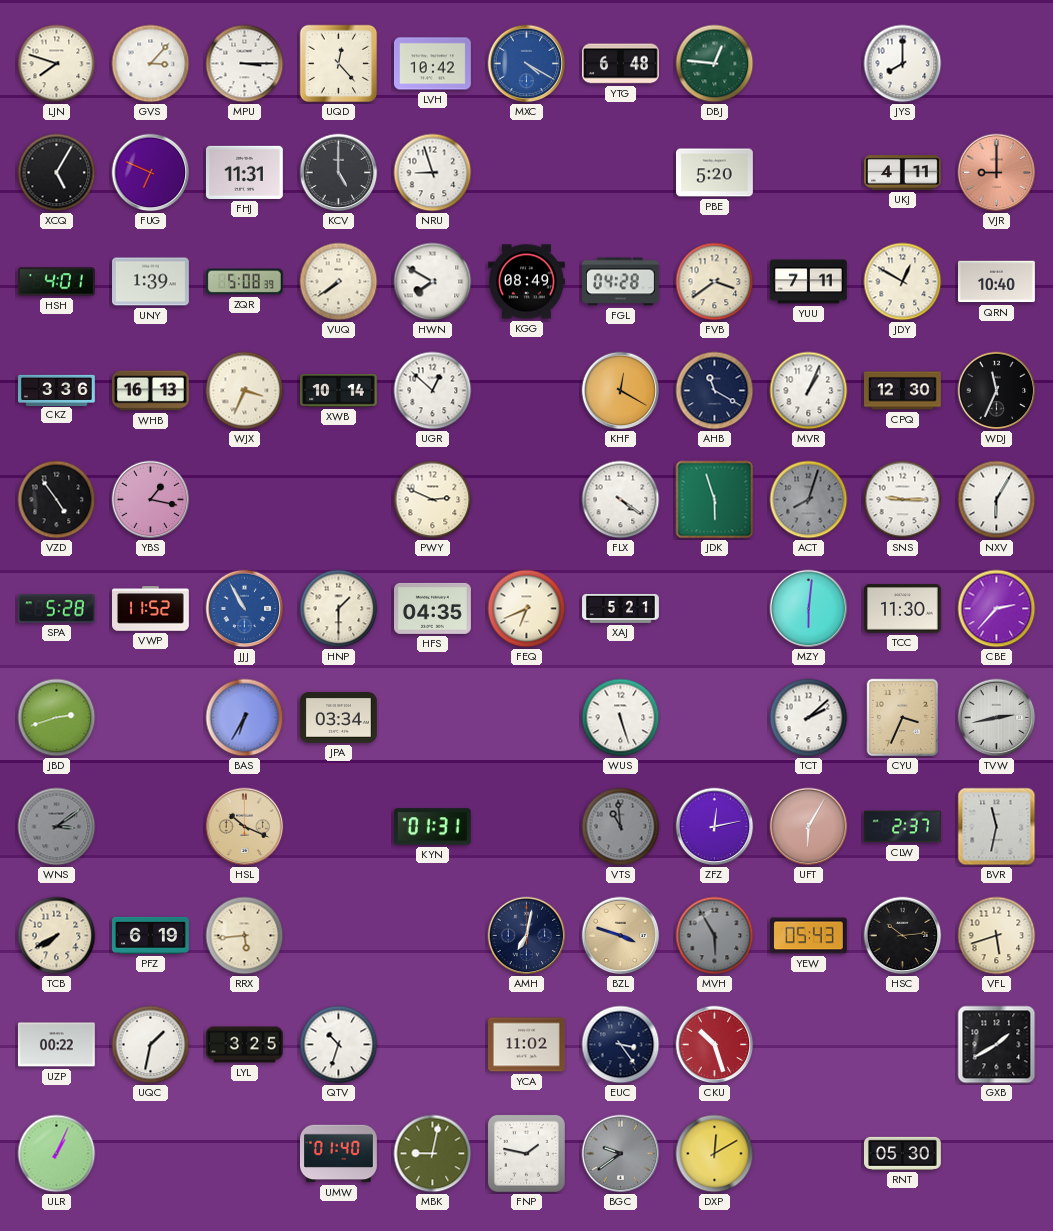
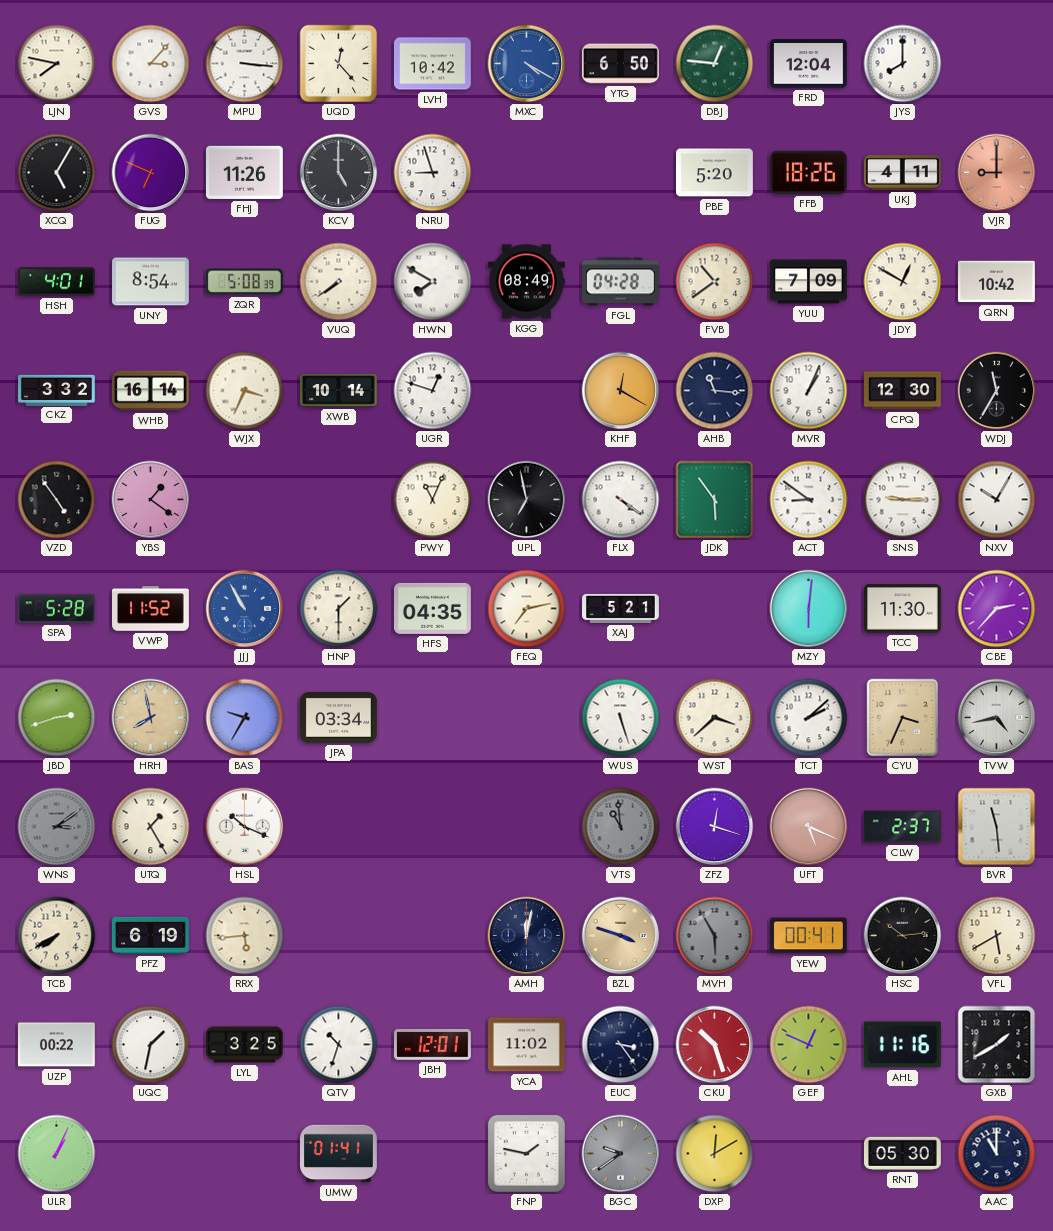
LJN: 7:48 -> 7:47 (57, 64)
MPU: 3:15 -> 3:16 (245, 64)
YTG: 6:48 -> 6:50 (621, 64)
FRD: none -> 12:04 (809, 64)
FHJ: 11:31 -> 11:26 (244, 172)
FFB: none -> 18:26 (808, 172)
UNY: 1:39 -> 8:54 (151, 282)
FVB: 3:39 -> 10:39 (715, 282)
YUU: 7:11 -> 7:09 (809, 282)
QRN: 10:40 -> 10:42 (997, 282)
CKZ: 3:36 -> 3:32 (57, 390)
WHB: 16:13 -> 16:14 (151, 391)
UGR: 12:52 -> 12:48 (433, 391)
AHB: 11:20 -> 11:16 (715, 391)
WDJ: 11:34 -> 11:35 (997, 391)
YBS: 1:17 -> 1:21 (151, 500)
PWY: 2:49 -> 11:04 (433, 500)
UPL: none -> 6:58 (527, 500)
JDK: 5:57 -> 5:54 (715, 500)
ACT: 8:03 -> 8:51 (809, 500)
ACT dial: grey -> white (809, 500)
NXV: 6:05 -> 10:05 (997, 500)
FEQ: 6:41 -> 7:13 (527, 609)
HRH: none -> 7:58 (151, 718)
BAS: 6:35 -> 9:35 (245, 718)
WST: none -> 3:38 (715, 718)
TVW: 2:43 -> 4:43 (997, 718)
UTQ: none -> 1:25 (151, 827)
HSL dial: champagne -> white (245, 827)
KYN: 01:31 -> none (432, 827)
ZFZ: 12:13 -> 12:18 (715, 827)
UFT: 6:05 -> 5:19 (809, 827)
BVR: 11:32 -> 11:29 (997, 827)
AMH: 7:02 -> 12:02 (527, 936)
YEW: 05:43 -> 00:41 (809, 936)
VFL: 5:42 -> 5:40 (997, 936)
JBH: none -> 12:01 (433, 1045)
GEF: none -> 12:49 (809, 1045)
AHL: none -> 11:16 (902, 1045)
UMW: 01:40 -> 01:41 (339, 1154)
MBK: 9:02 -> none (433, 1154)
AAC: none -> 11:00 (997, 1154)
